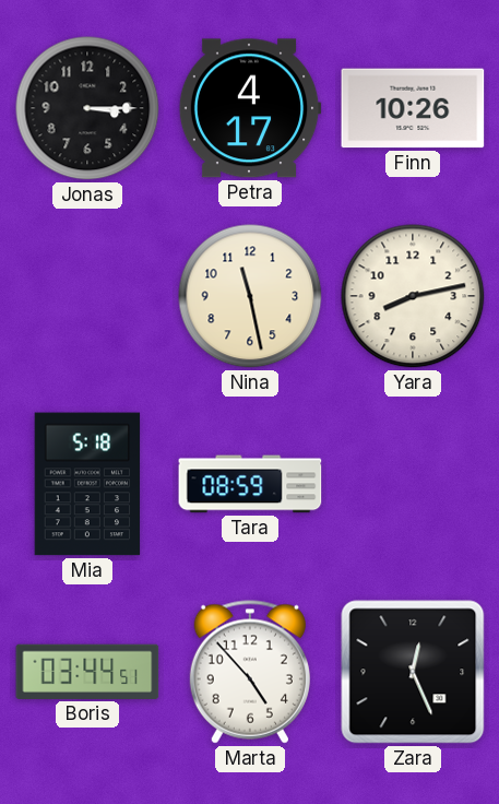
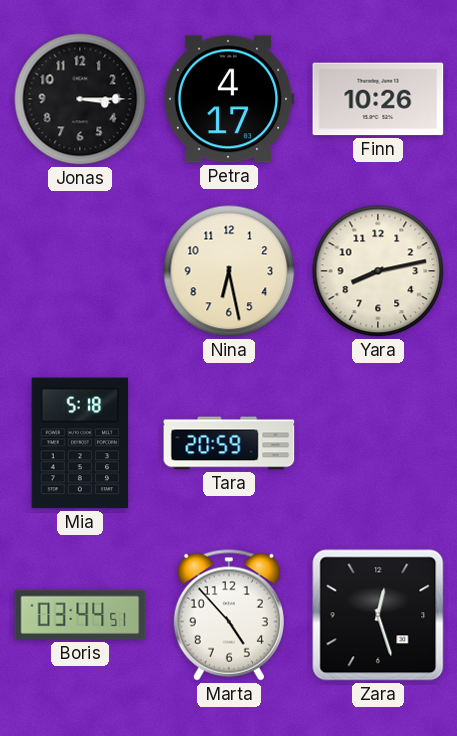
Nina: 11:28 -> 6:28 (229, 271)
Tara: 08:59 -> 20:59 (229, 443)
Zara: 12:26 -> 12:27 (378, 615)
